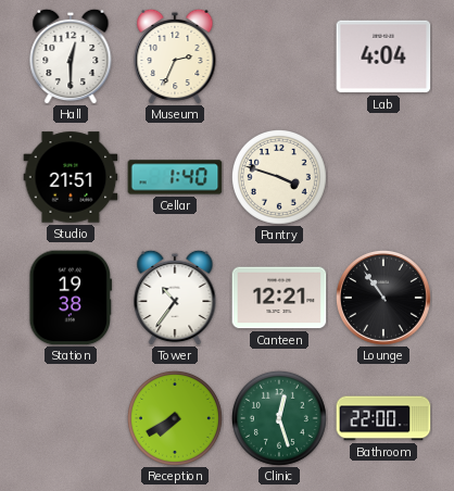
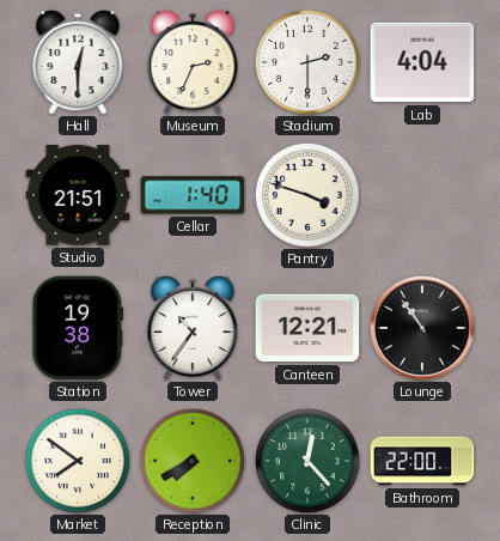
Stadium: none -> 2:30 (307, 62)
Market: none -> 7:51 (78, 461)
Clinic: 12:27 -> 12:23 (307, 461)
